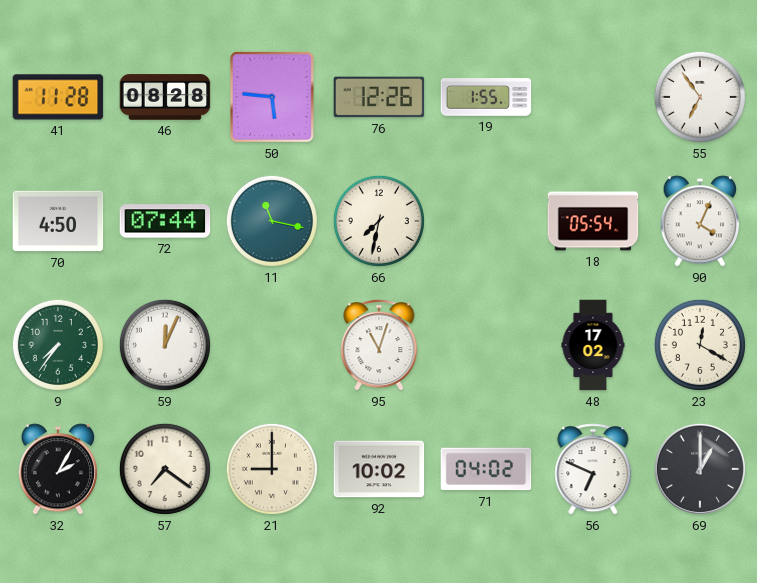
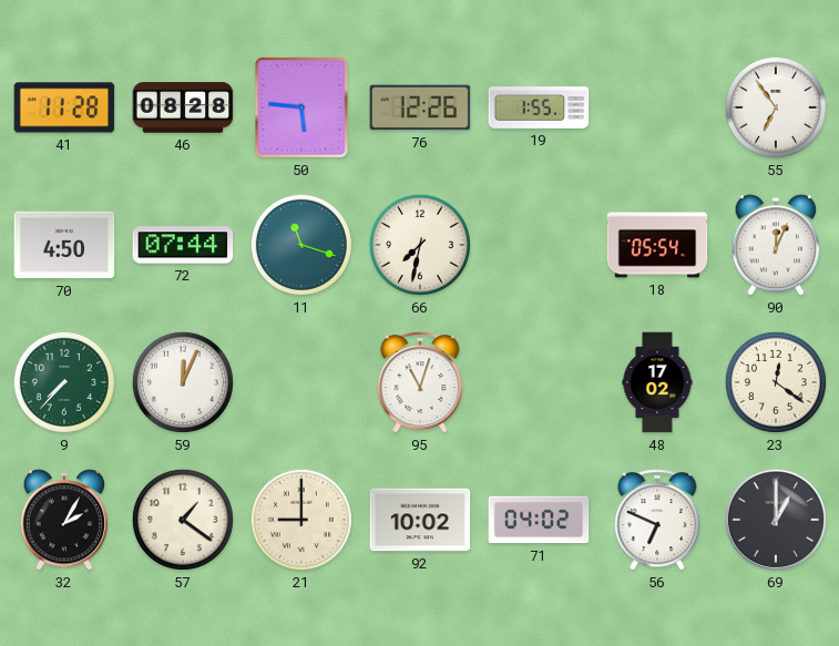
11: 11:17 -> 11:18 (301, 245)
90: 4:04 -> 12:04 (776, 245)
9: 7:36 -> 7:37 (64, 382)
23: 12:20 -> 12:21 (776, 382)
57: 7:21 -> 1:21 (183, 520)
